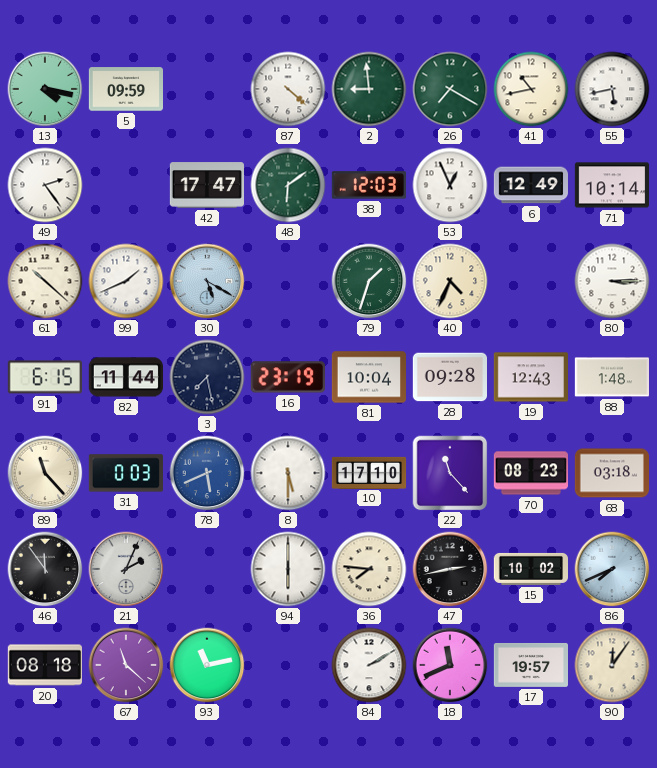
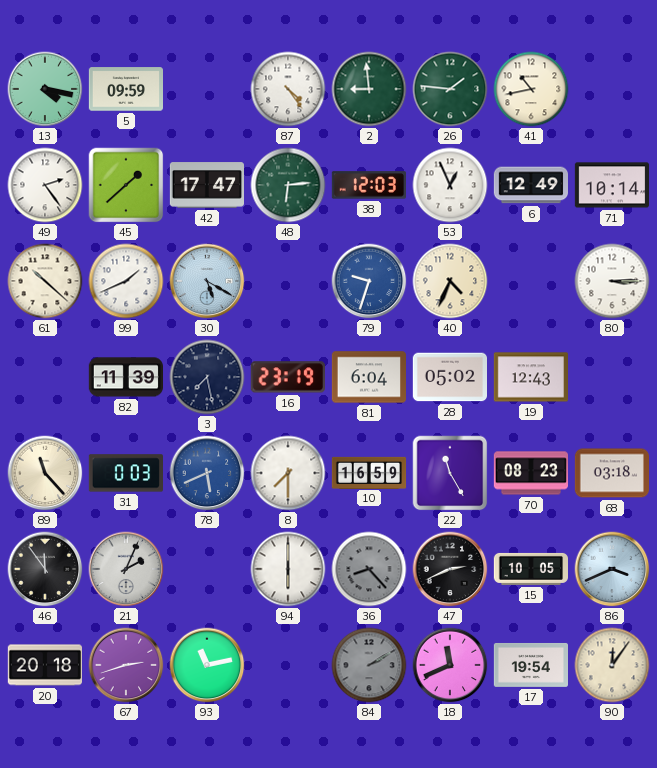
87: 4:22 -> 4:24 (288, 89)
26: 7:20 -> 1:46 (450, 89)
55: 5:43 -> none (612, 89)
45: none -> 1:38 (126, 185)
48: 6:09 -> 6:14 (288, 185)
79: 1:33 -> 9:33 (369, 281)
79 dial: green -> blue (369, 281)
91: 6:15 -> none (44, 377)
82: 11:44 -> 11:39 (125, 377)
81: 10:04 -> 6:04 (368, 377)
28: 09:28 -> 05:02 (449, 377)
88: 1:48 -> none (611, 377)
8: 5:30 -> 7:30 (288, 473)
10: 17:10 -> 16:59 (369, 472)
22: 11:23 -> 11:25 (450, 473)
36: 7:46 -> 8:23 (369, 569)
36 dial: cream -> grey (369, 569)
47: 2:43 -> 2:41 (450, 569)
15: 10:02 -> 10:05 (530, 569)
86: 7:41 -> 3:41 (612, 569)
20: 08:18 -> 20:18 (44, 665)
67: 11:22 -> 2:42 (126, 665)
84 dial: white -> grey (369, 665)
17: 19:57 -> 19:54 (530, 665)
